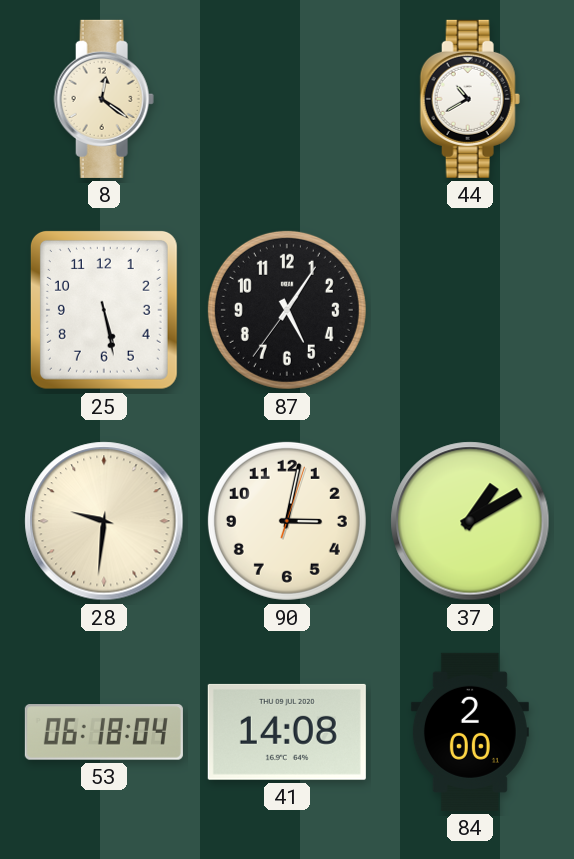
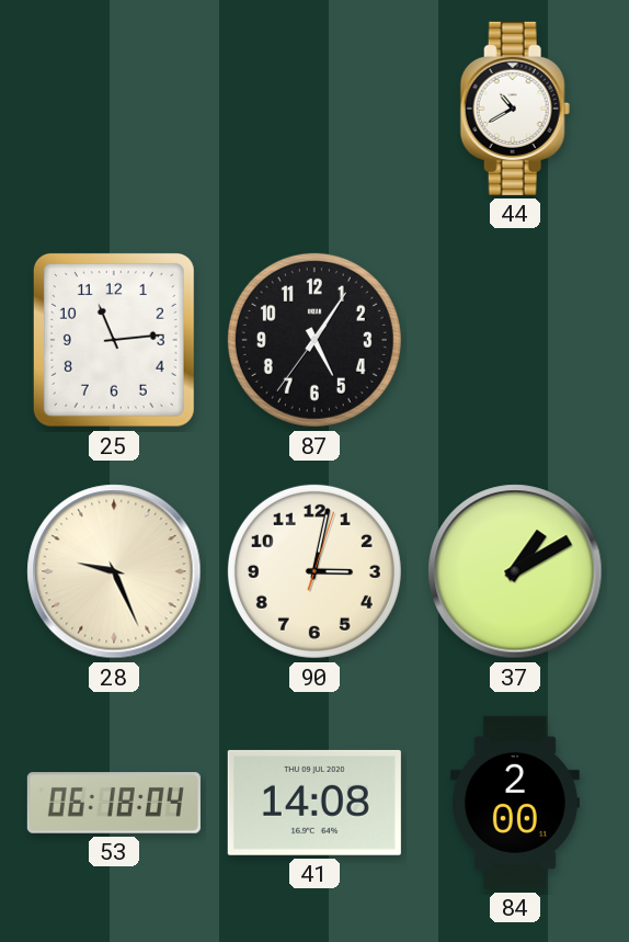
8: 12:21 -> none (104, 99)
25: 5:28 -> 11:14 (114, 340)
28: 9:31 -> 9:26 (114, 571)
